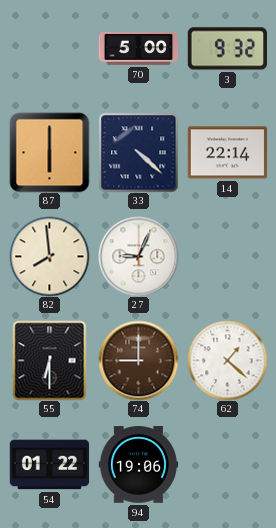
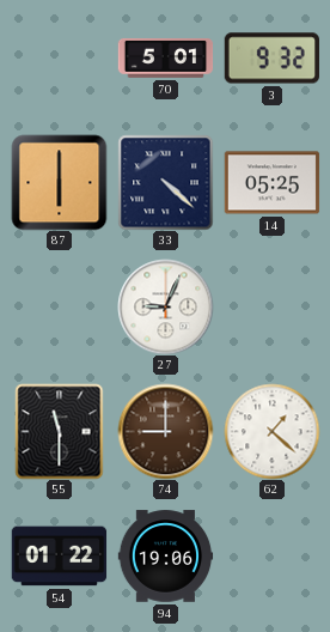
70: 5:00 -> 5:01 (165, 57)
14: 22:14 -> 05:25 (271, 183)
82: 7:59 -> none (49, 256)
55: 6:30 -> 11:30 (60, 431)
